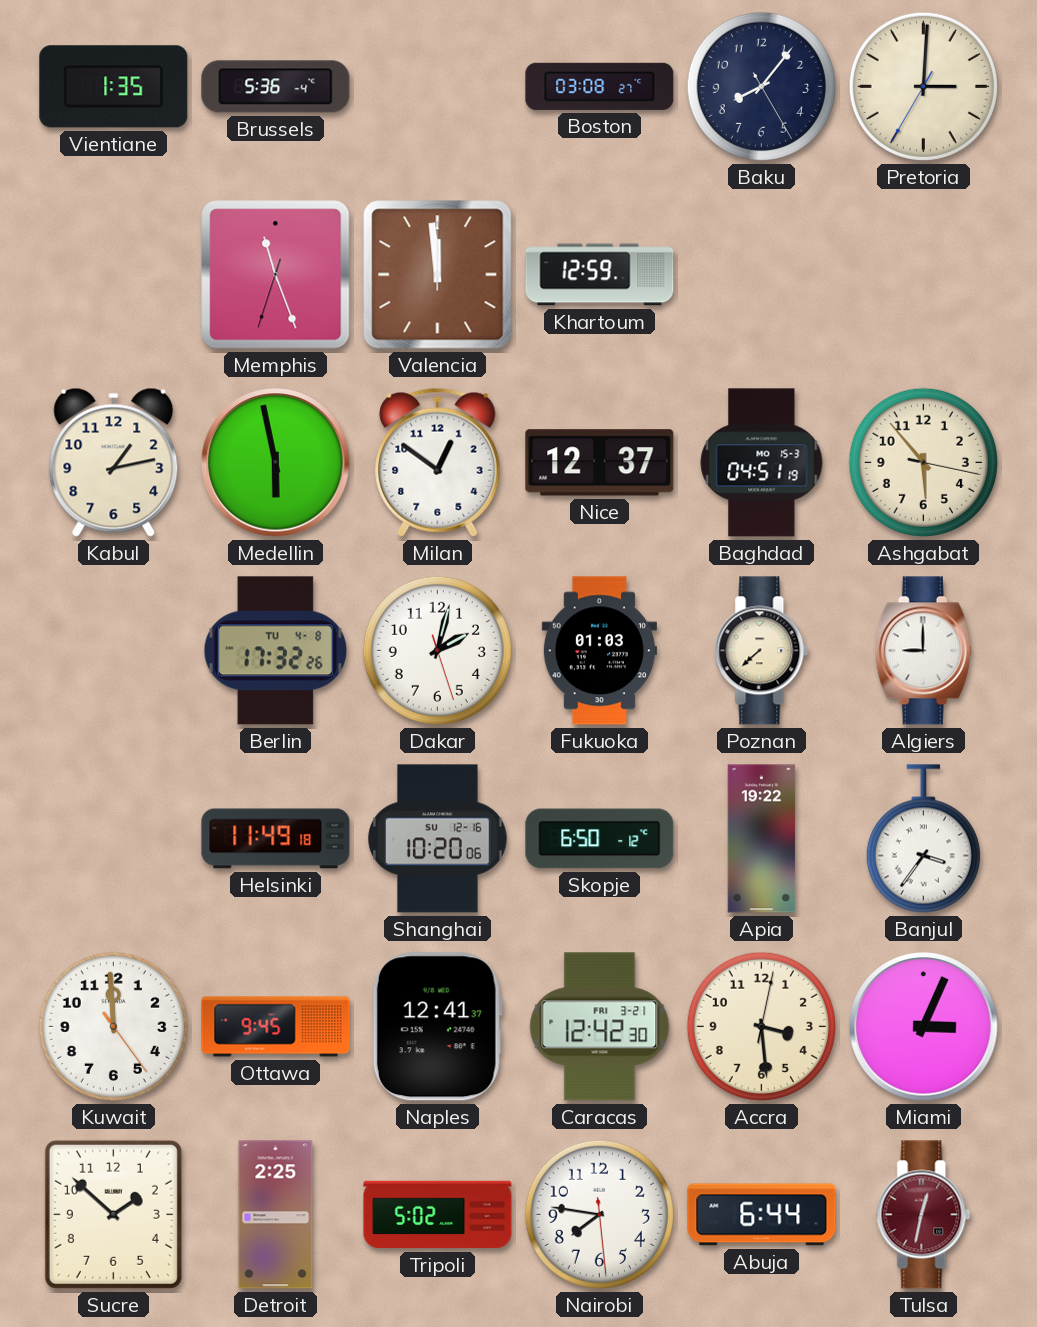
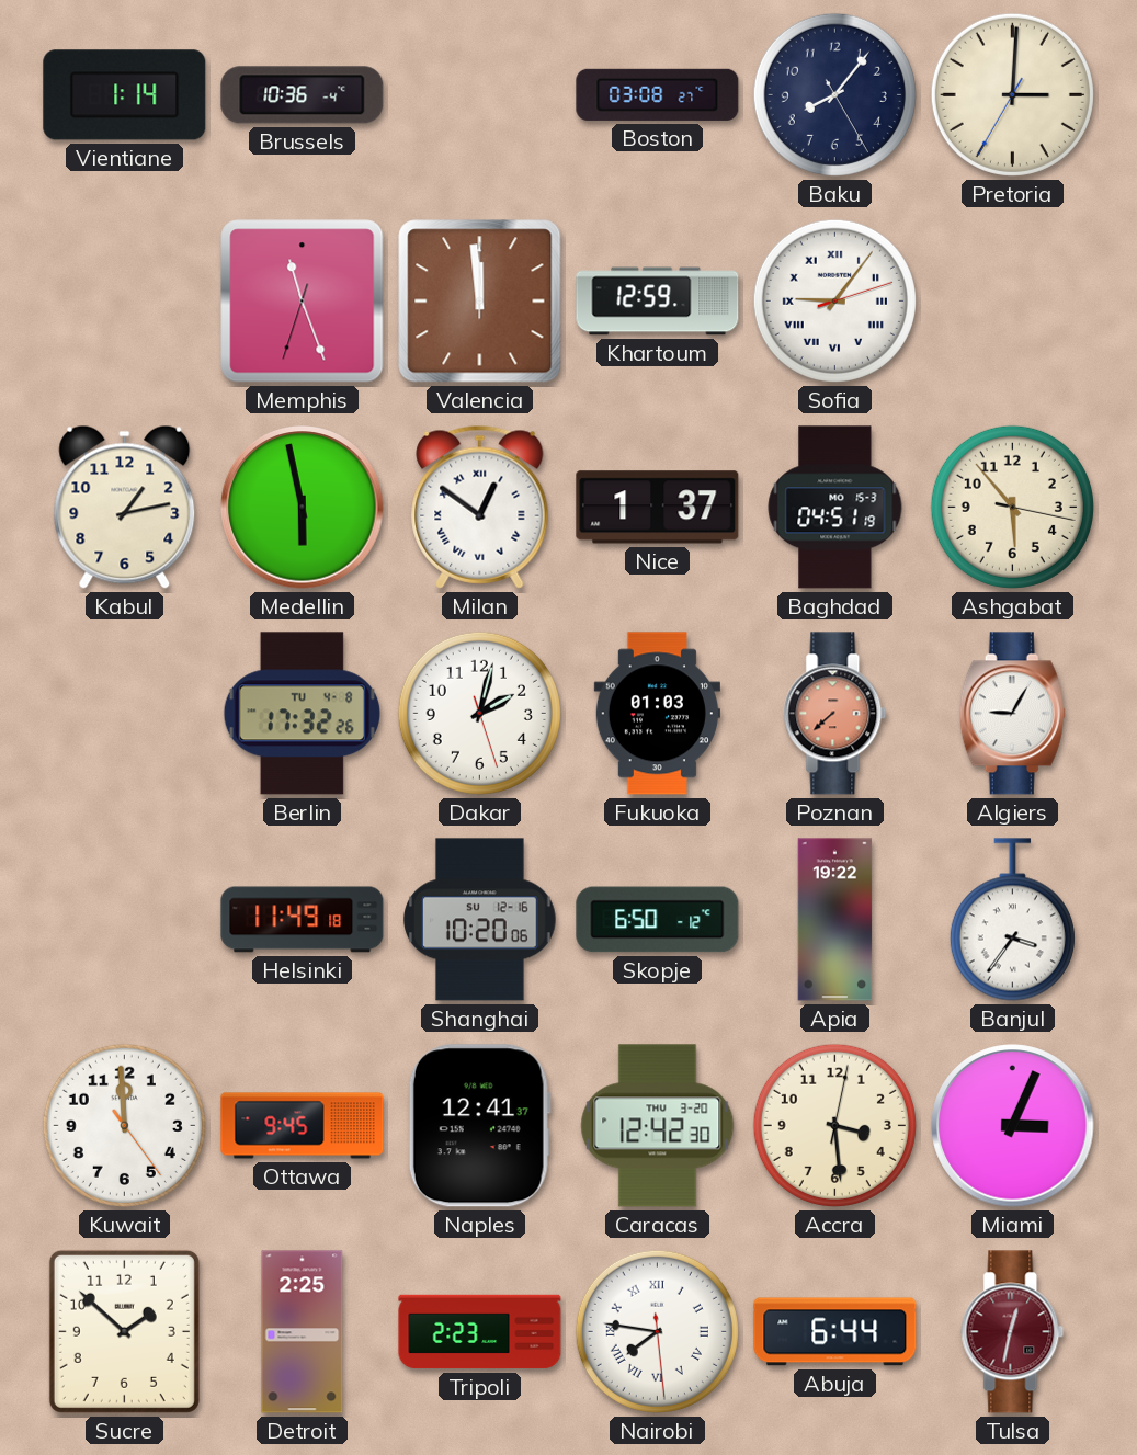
Vientiane: 1:35 -> 1:14 (125, 95)
Brussels: 5:36 -> 10:36 (303, 95)
Sofia: none -> 9:06 (834, 300)
Milan numerals: Arabic -> Roman (480, 507)
Nice: 12:37 -> 1:37 (658, 508)
Poznan dial: cream -> salmon (835, 714)
Algiers: 9:00 -> 9:05 (1012, 714)
Caracas date: FRI 3-21 -> THU 3-20 (658, 1126)
Tripoli: 5:02 -> 2:23 (480, 1332)
Nairobi numerals: Arabic -> Roman (657, 1331)
